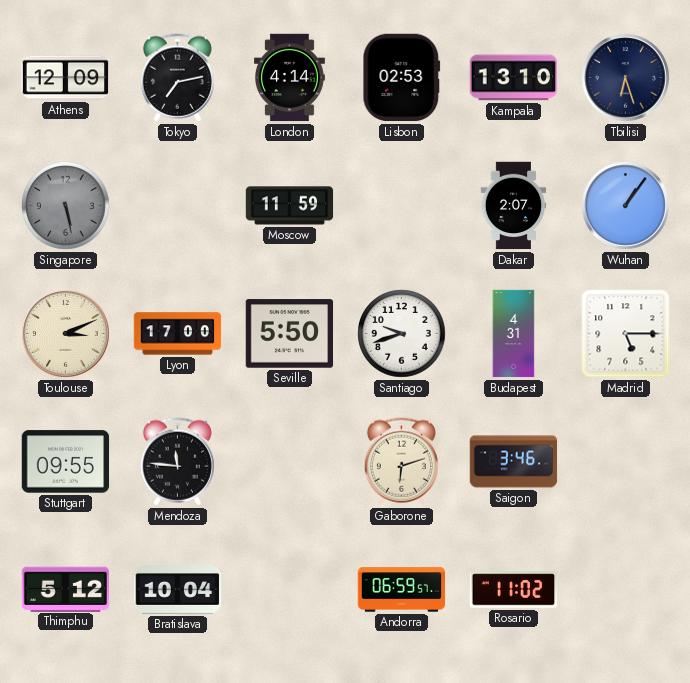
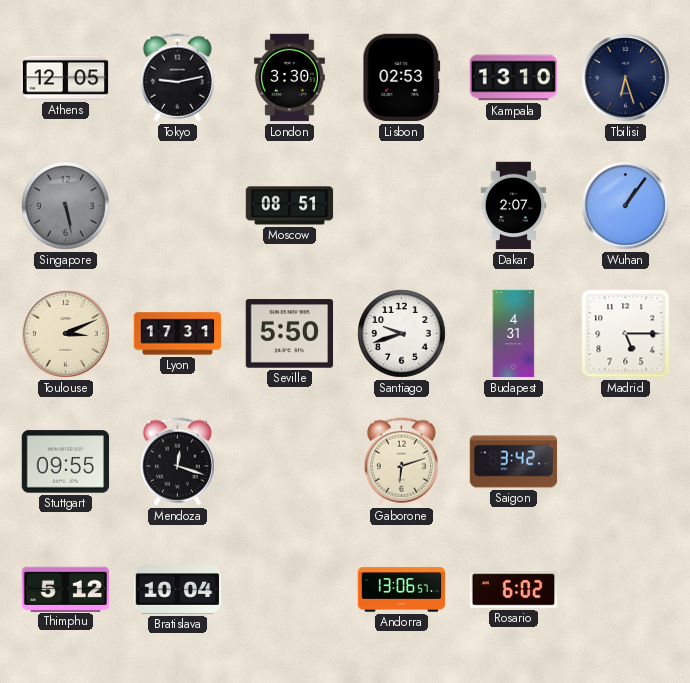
Athens: 12:09 -> 12:05 (66, 78)
Tokyo: 7:13 -> 9:13 (177, 78)
London: 4:14 -> 3:30 (289, 78)
Moscow: 11:59 -> 08:51 (290, 206)
Lyon: 17:00 -> 17:31 (178, 334)
Mendoza: 11:46 -> 12:18 (177, 462)
Saigon: 3:46 -> 3:42 (514, 462)
Andorra: 06:59 -> 13:06 (402, 590)
Rosario: 11:02 -> 6:02 (514, 590)
